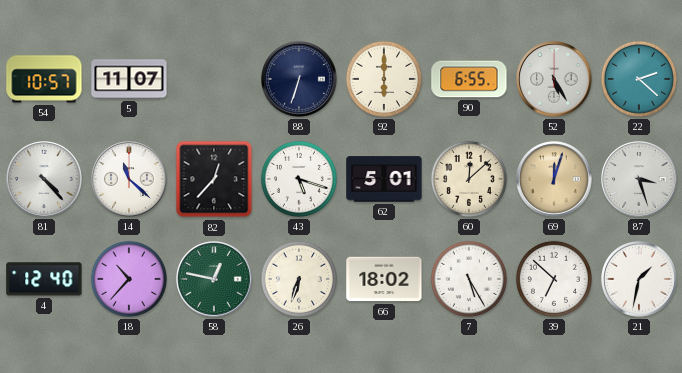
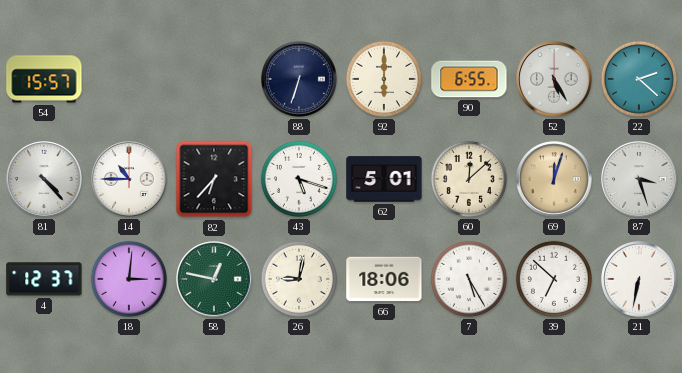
54: 10:57 -> 15:57 (44, 79)
5: 11:07 -> none (129, 79)
14: 11:22 -> 10:45 (129, 179)
82: 12:37 -> 6:37 (214, 179)
4: 12:40 -> 12:37 (44, 279)
18: 10:37 -> 3:01 (129, 279)
26: 6:33 -> 9:02 (299, 279)
66: 18:02 -> 18:06 (384, 279)
21: 1:32 -> 6:32 (639, 279)
